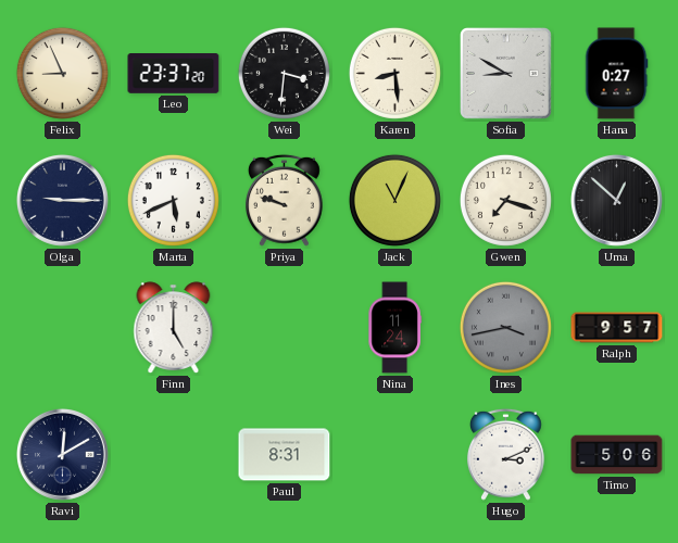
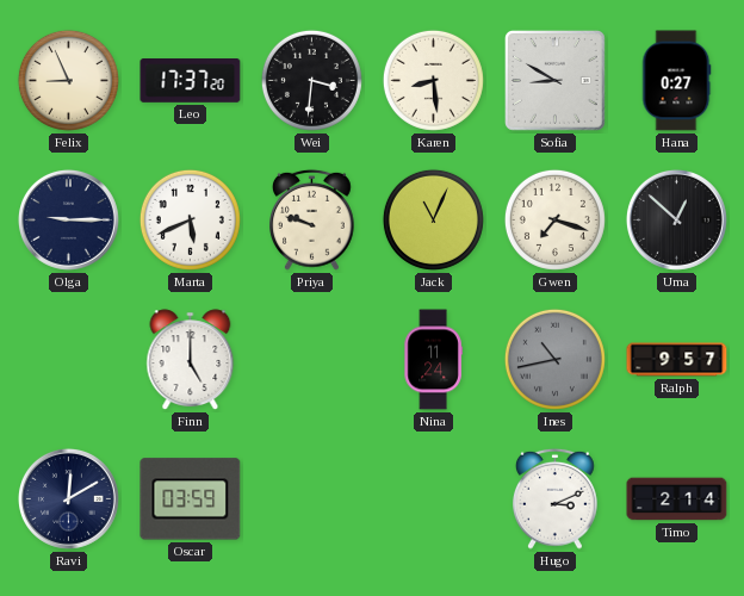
Leo: 23:37 -> 17:37 (191, 81)
Ines: 3:43 -> 10:43 (554, 359)
Oscar: none -> 03:59 (191, 499)
Paul: 8:31 -> none (285, 455)
Timo: 5:06 -> 2:14 (677, 499)
